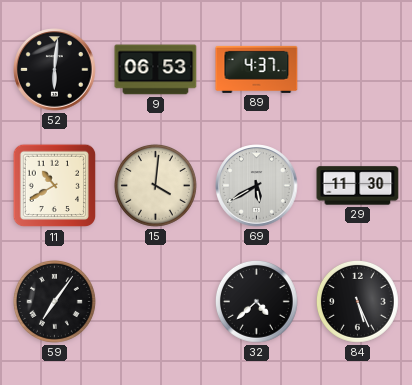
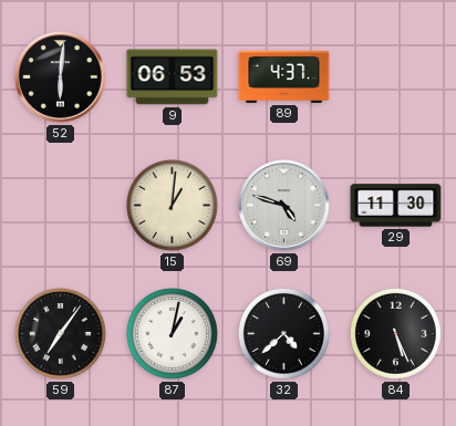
11: 10:40 -> none (55, 186)
15: 4:01 -> 1:01 (172, 205)
69: 5:40 -> 4:48 (284, 206)
87: none -> 1:02 (172, 333)
